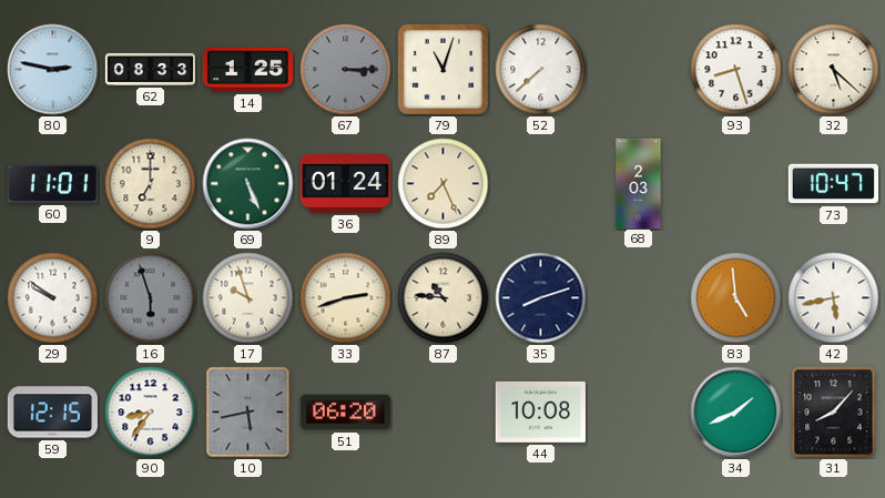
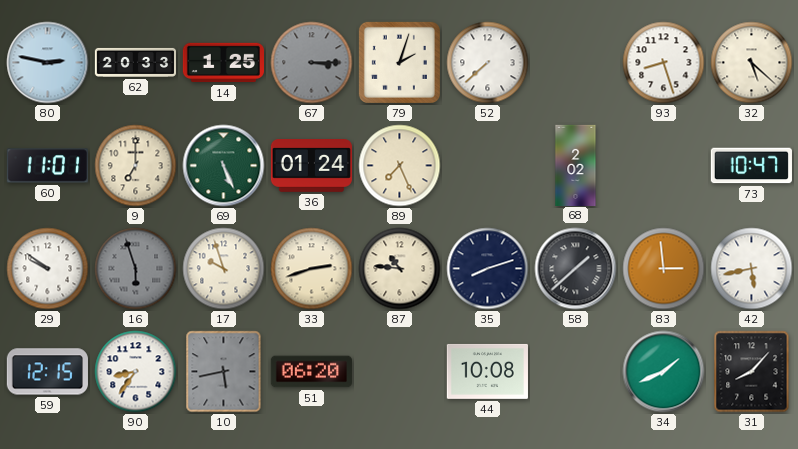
62: 08:33 -> 20:33 (135, 62)
79: 11:03 -> 2:03 (399, 62)
68: 2:03 -> 2:02 (576, 165)
58: none -> 1:38 (576, 269)
83: 4:59 -> 2:59 (664, 269)
